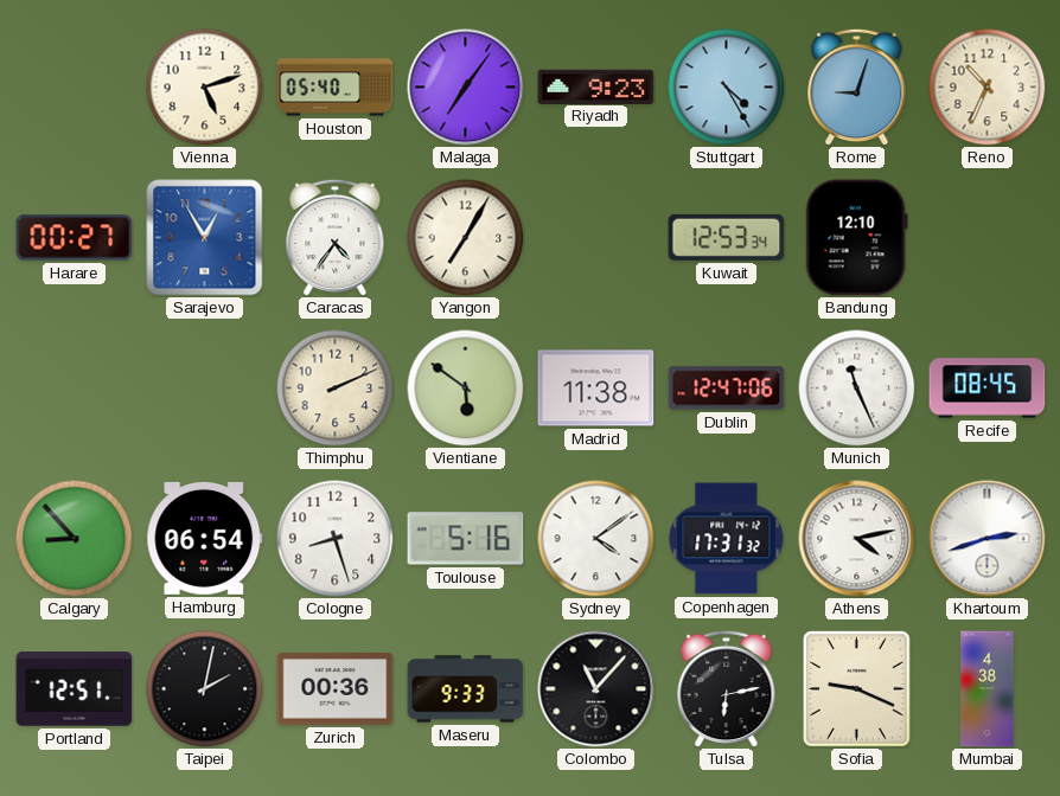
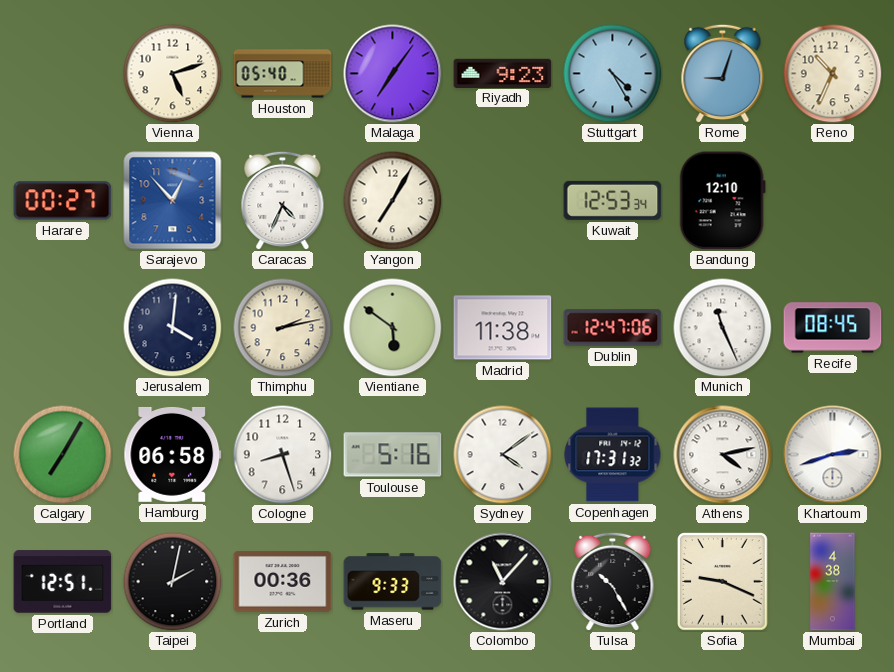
Sarajevo: 12:55 -> 12:53 (173, 201)
Caracas: 4:36 -> 4:34 (283, 200)
Jerusalem: none -> 4:01 (173, 328)
Thimphu: 2:11 -> 2:13 (283, 328)
Calgary: 8:53 -> 7:05 (63, 455)
Hamburg: 06:54 -> 06:58 (173, 454)
Tulsa: 6:13 -> 10:25 (613, 581)
